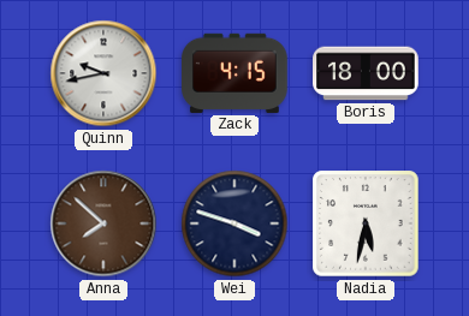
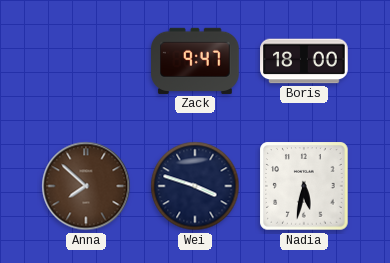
Quinn: 9:43 -> none (103, 73)
Zack: 4:15 -> 9:47 (195, 61)
